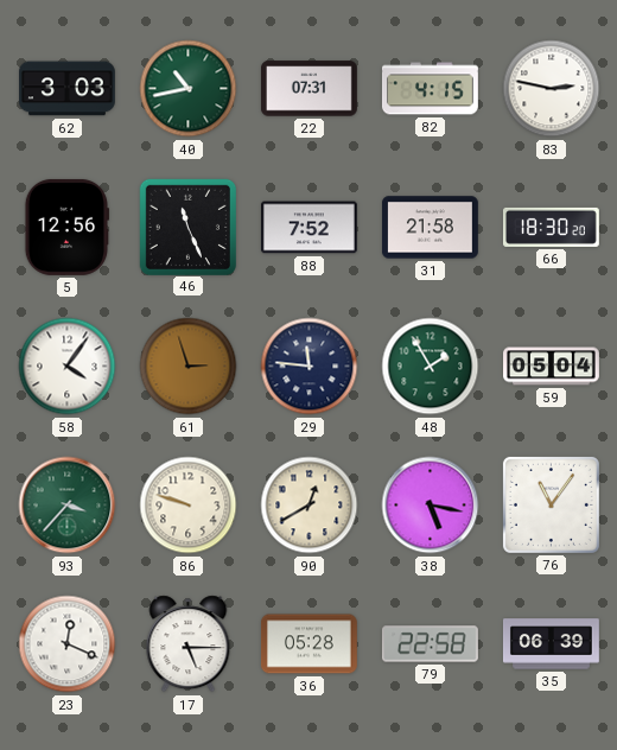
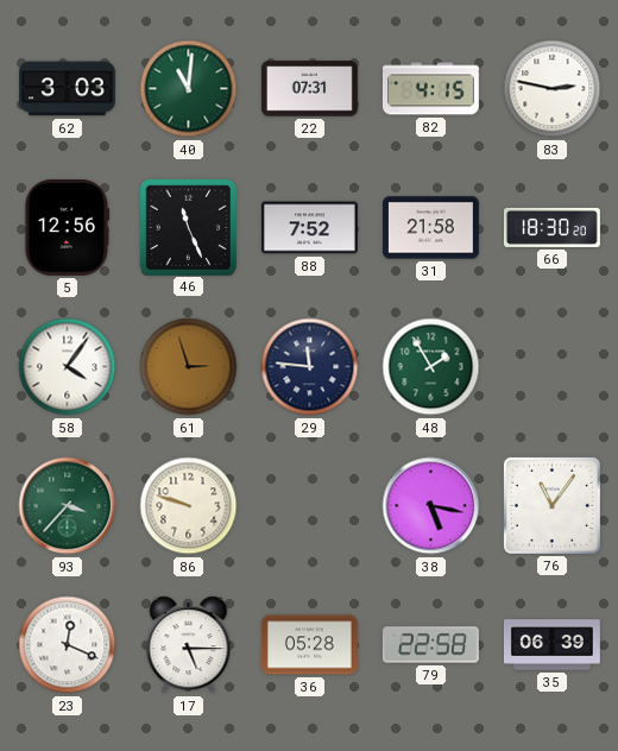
40: 10:43 -> 11:01 (189, 89)
59: 05:04 -> none (552, 367)
90: 12:40 -> none (310, 506)
